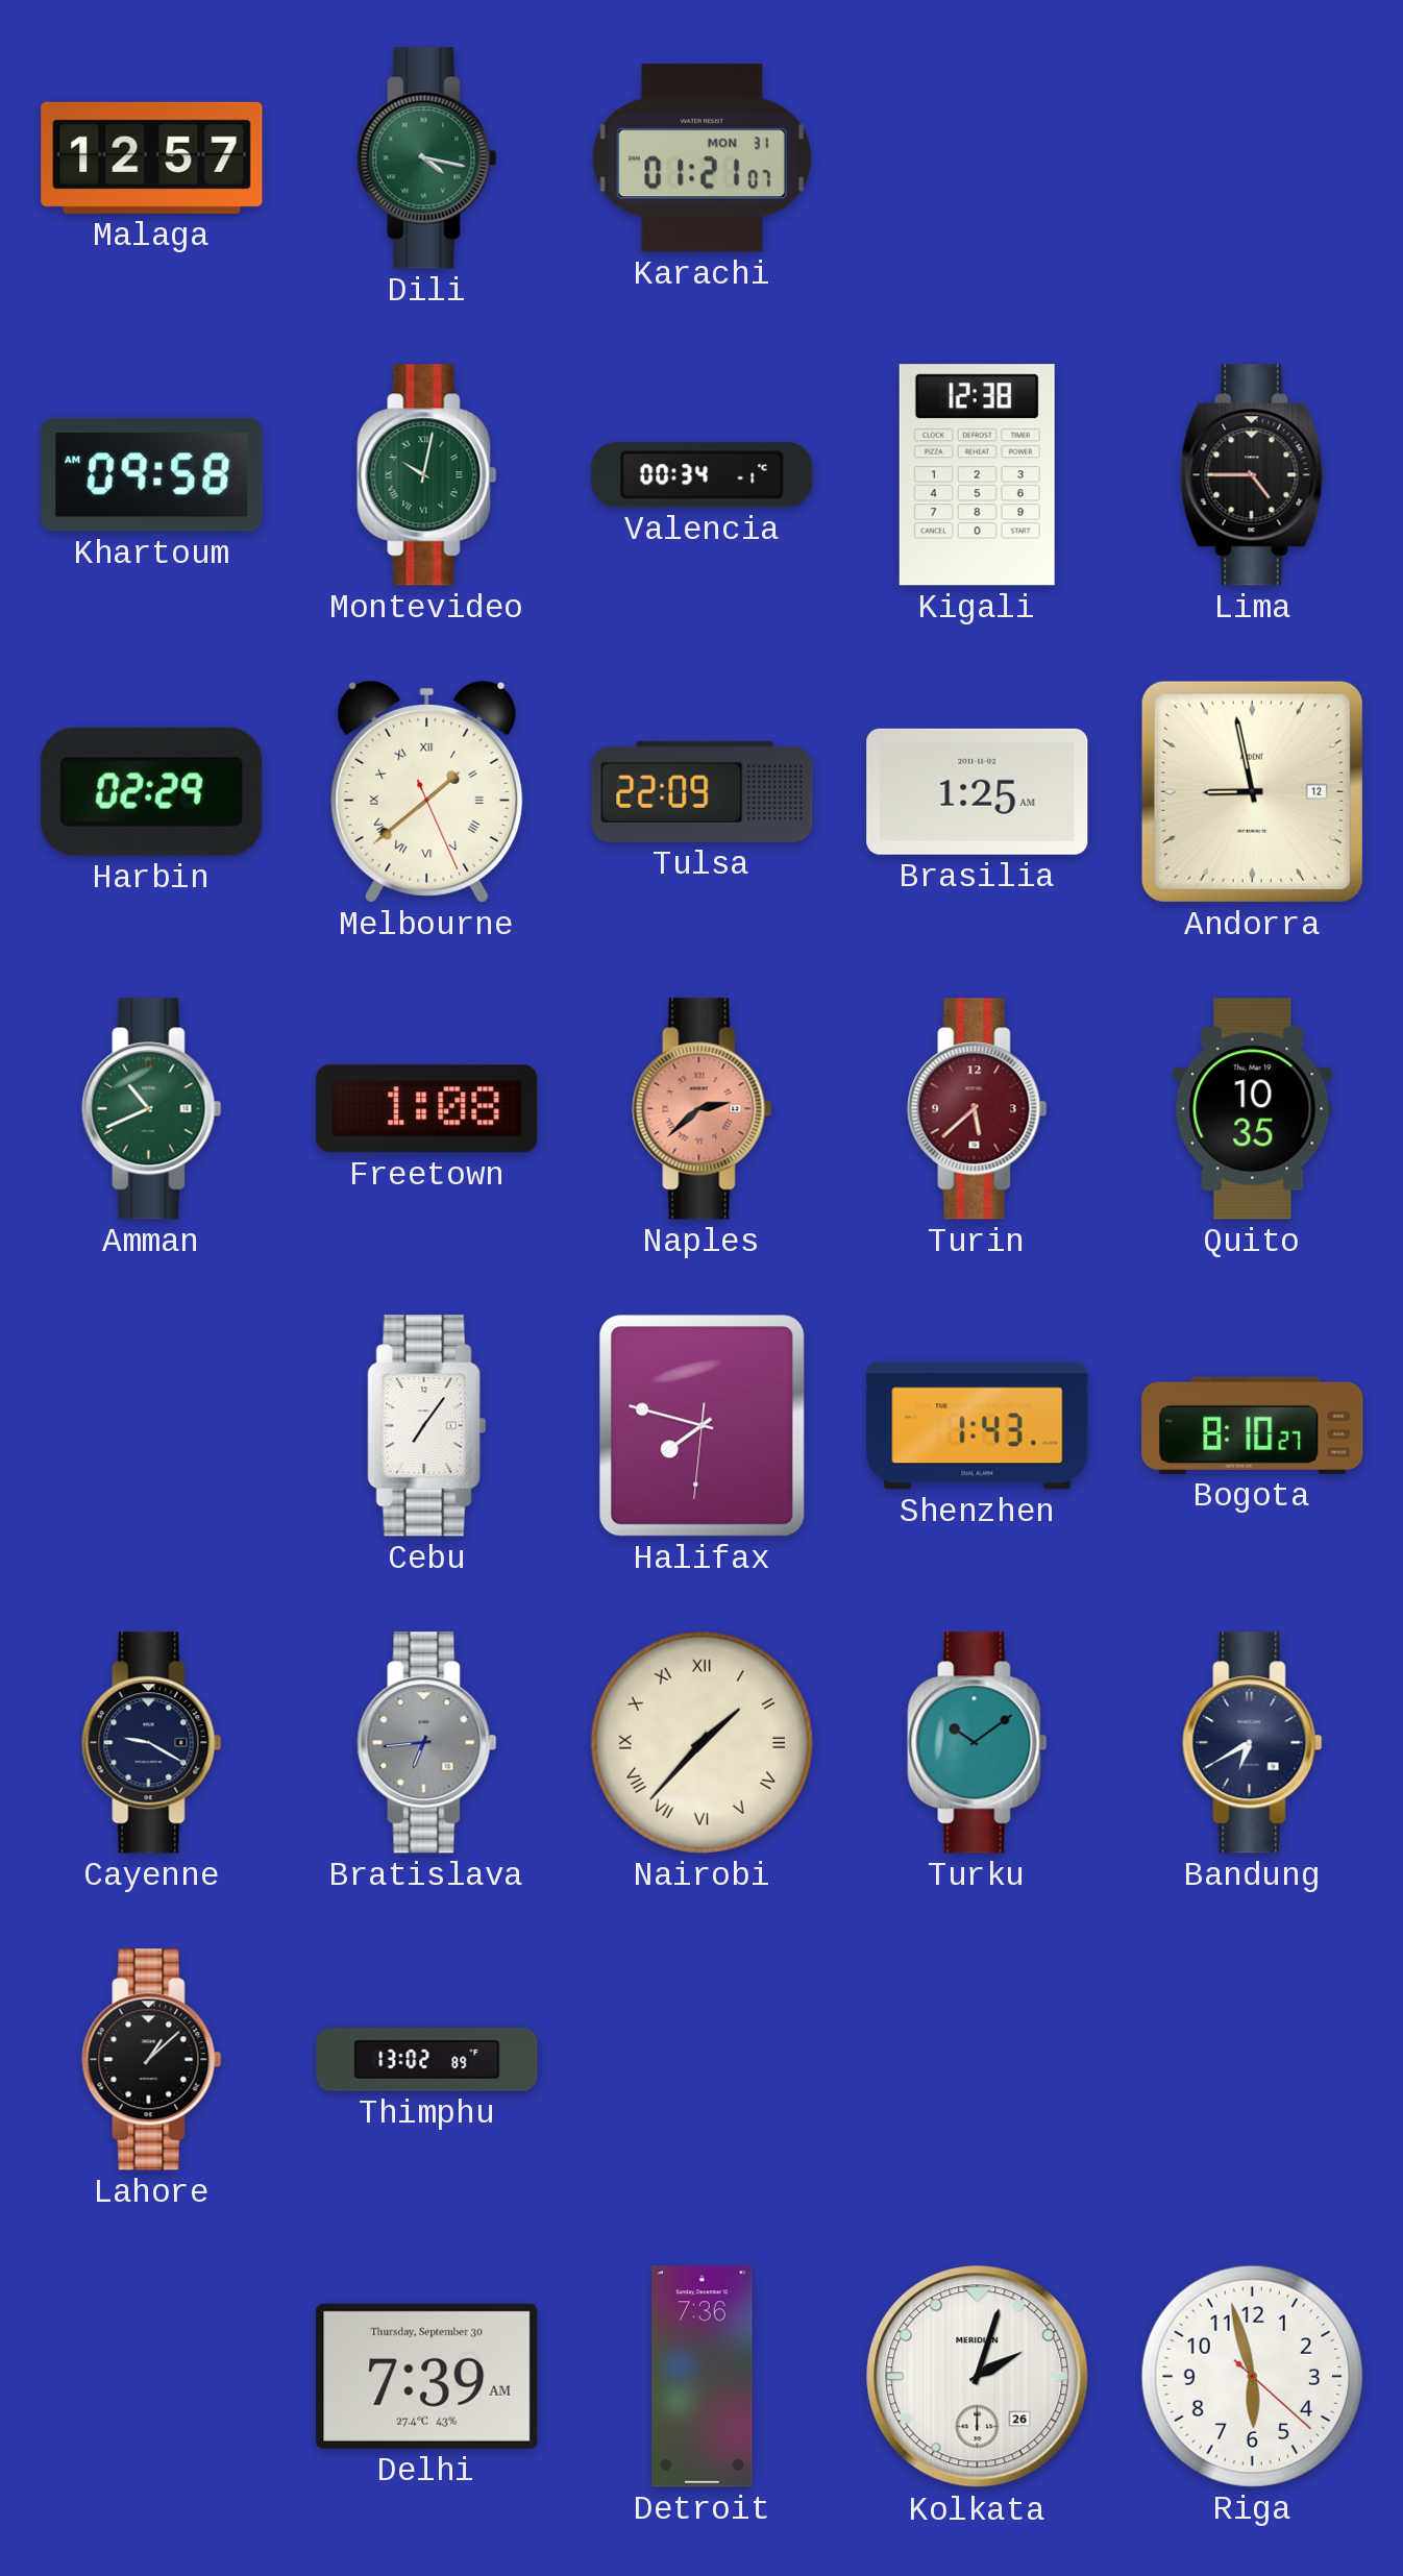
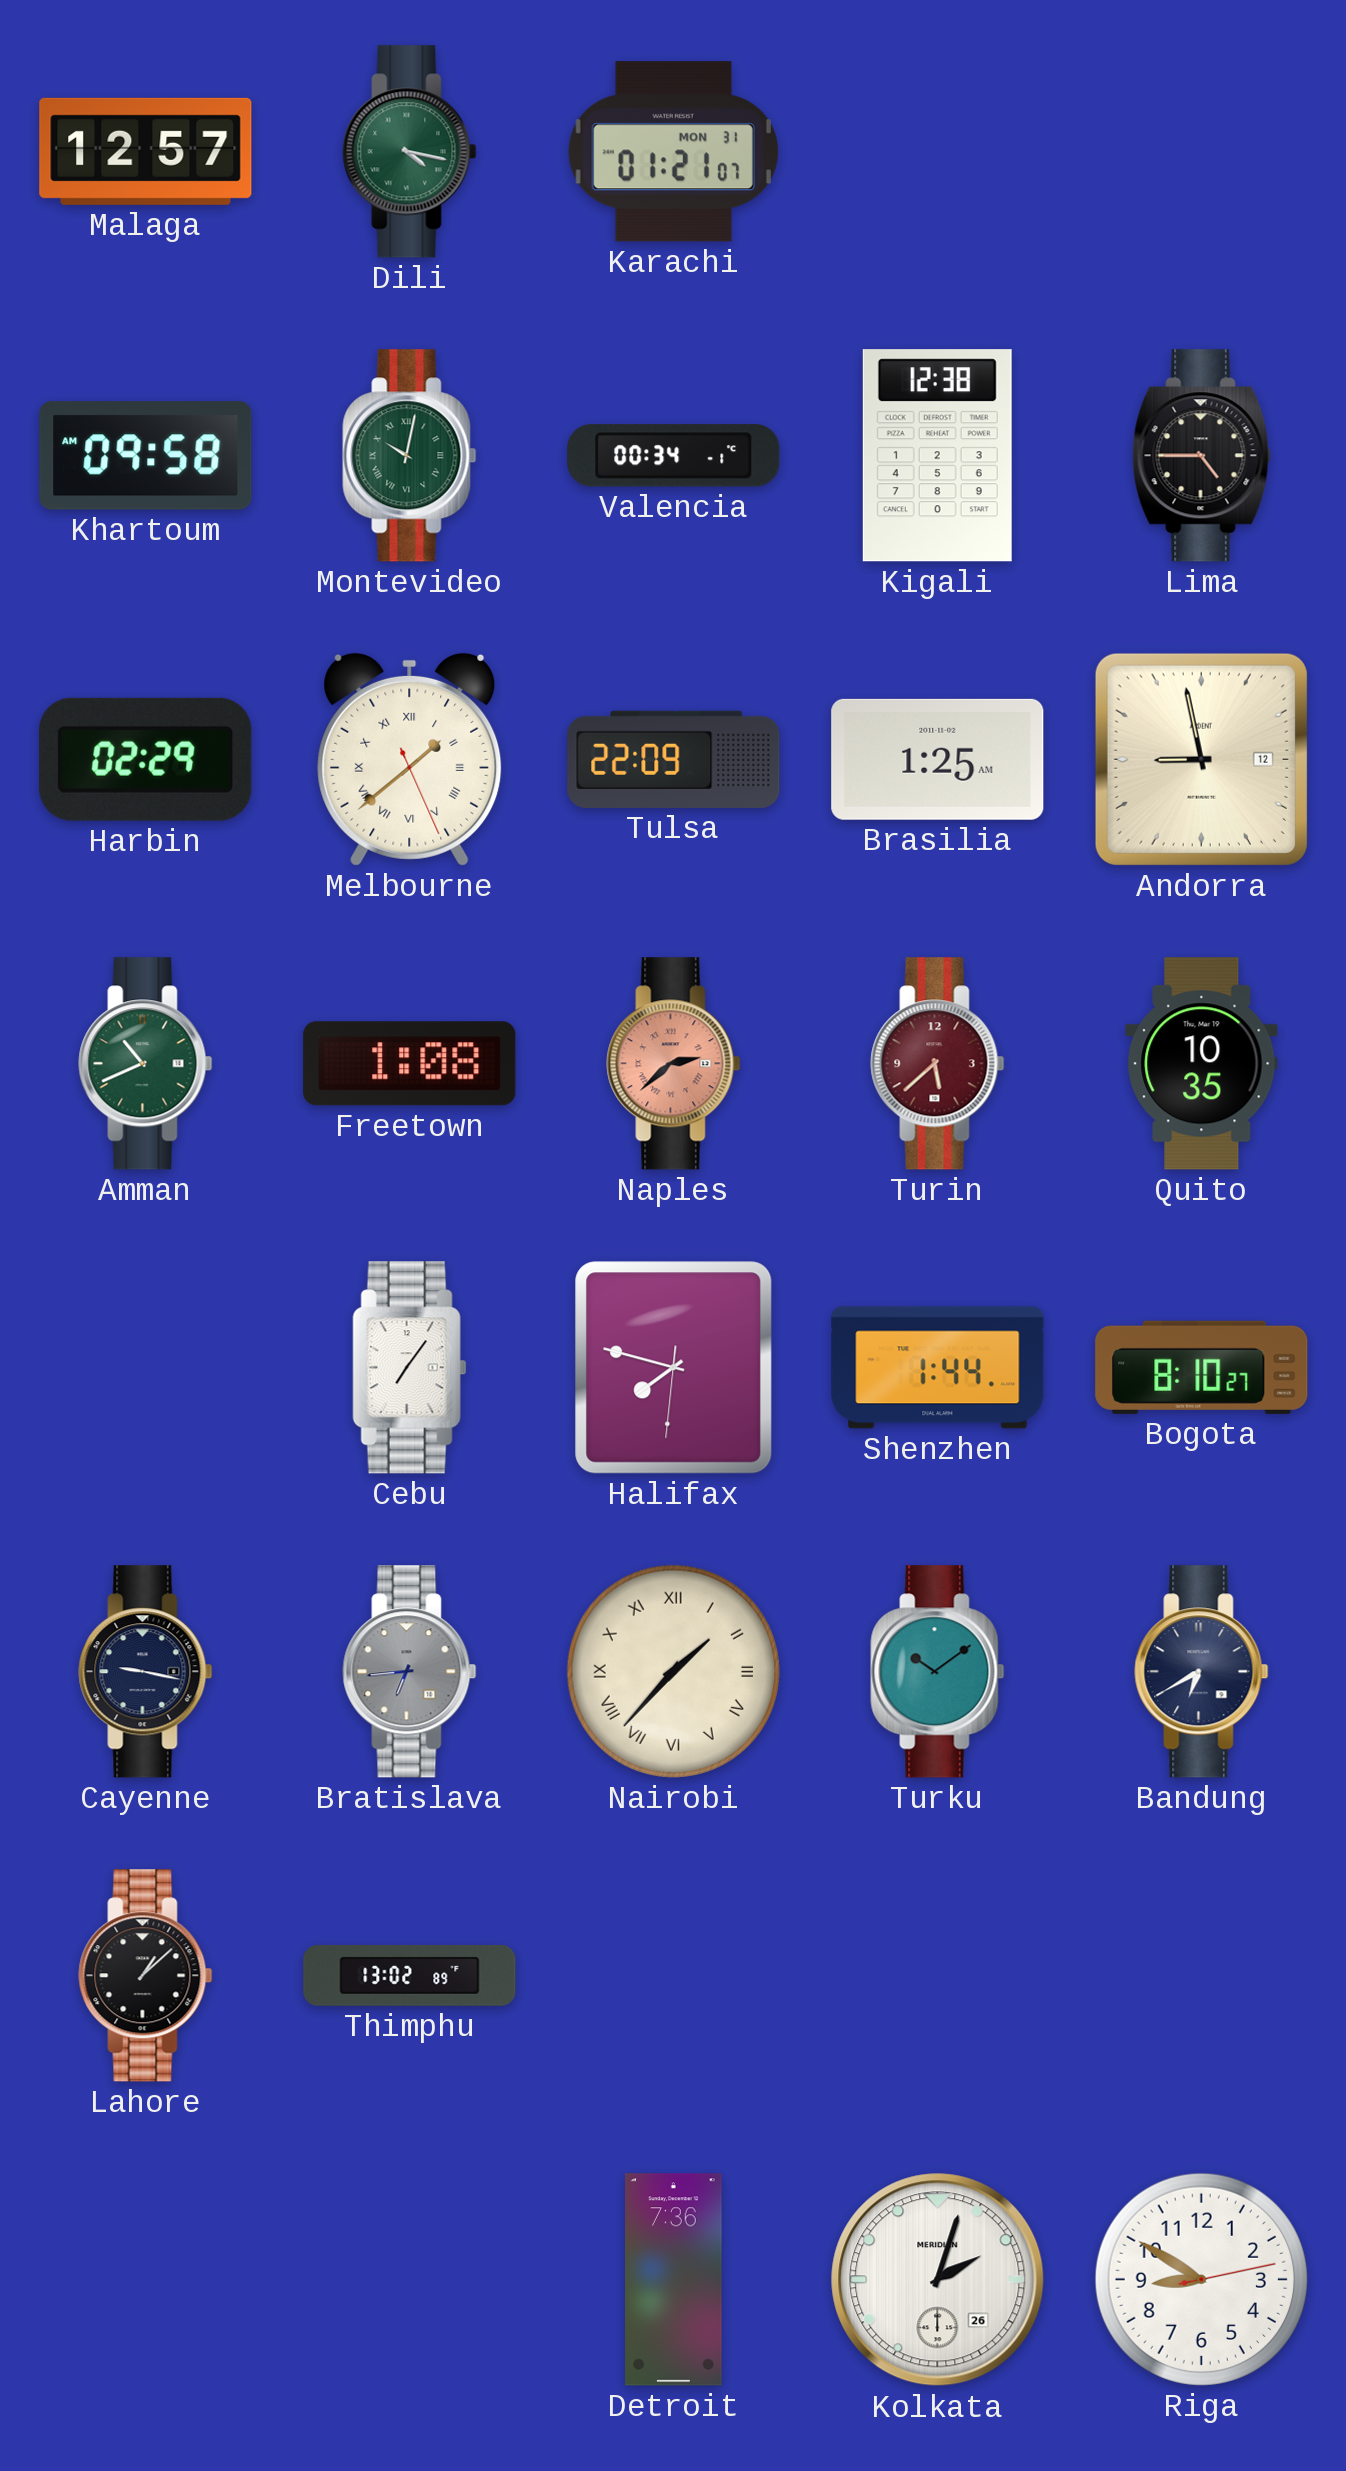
Shenzhen: 1:43 -> 1:44 (938, 1368)
Cayenne: 9:20 -> 9:17 (146, 1672)
Delhi: 7:39 -> none (427, 2376)
Riga: 5:57 -> 8:50 (1201, 2279)
